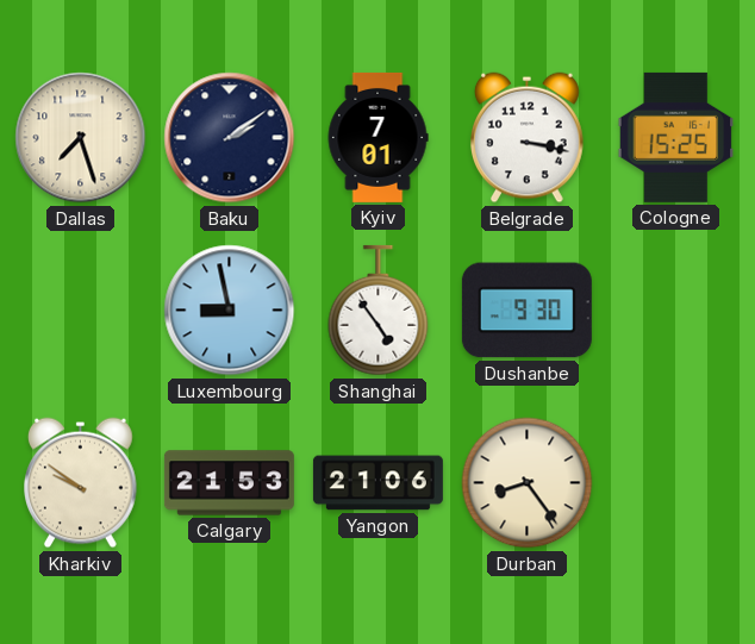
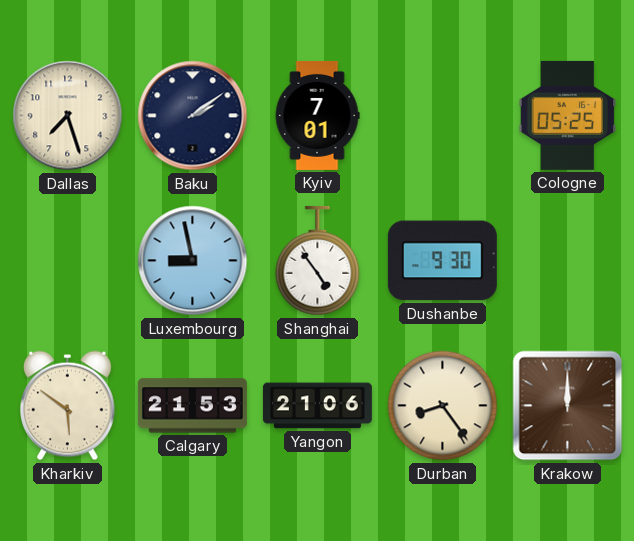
Belgrade: 3:17 -> none (528, 138)
Cologne: 15:25 -> 05:25 (568, 115)
Kharkiv: 9:51 -> 5:51 (68, 406)
Krakow: none -> 12:00 (568, 406)
